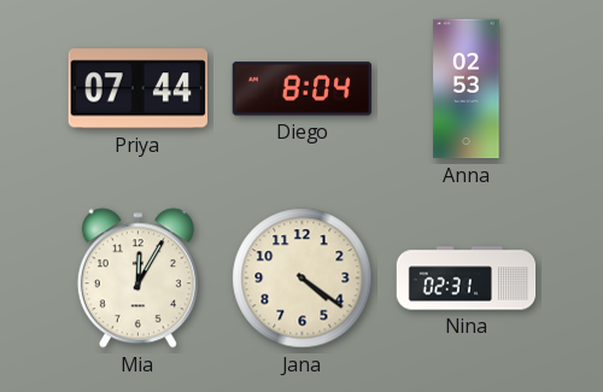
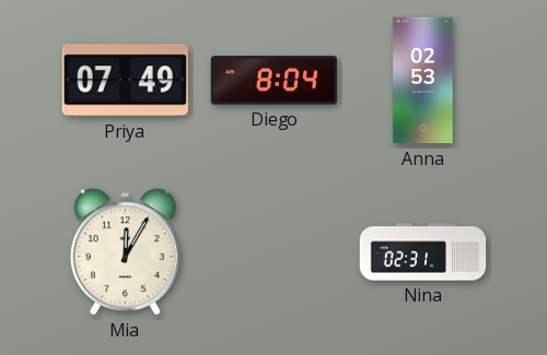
Priya: 07:44 -> 07:49 (125, 81)
Jana: 4:21 -> none (303, 279)
